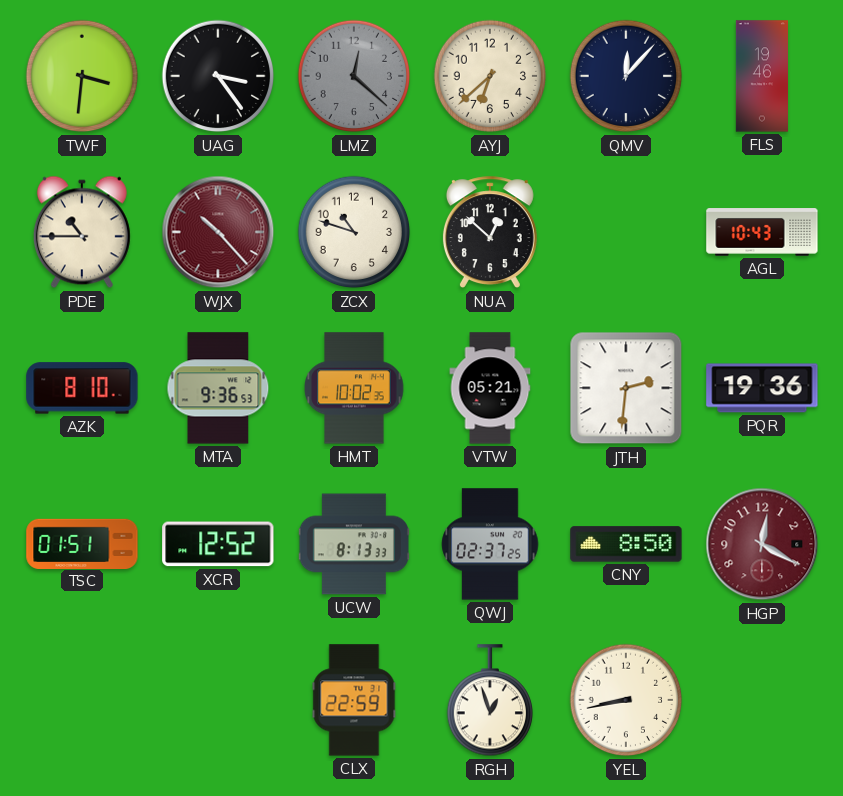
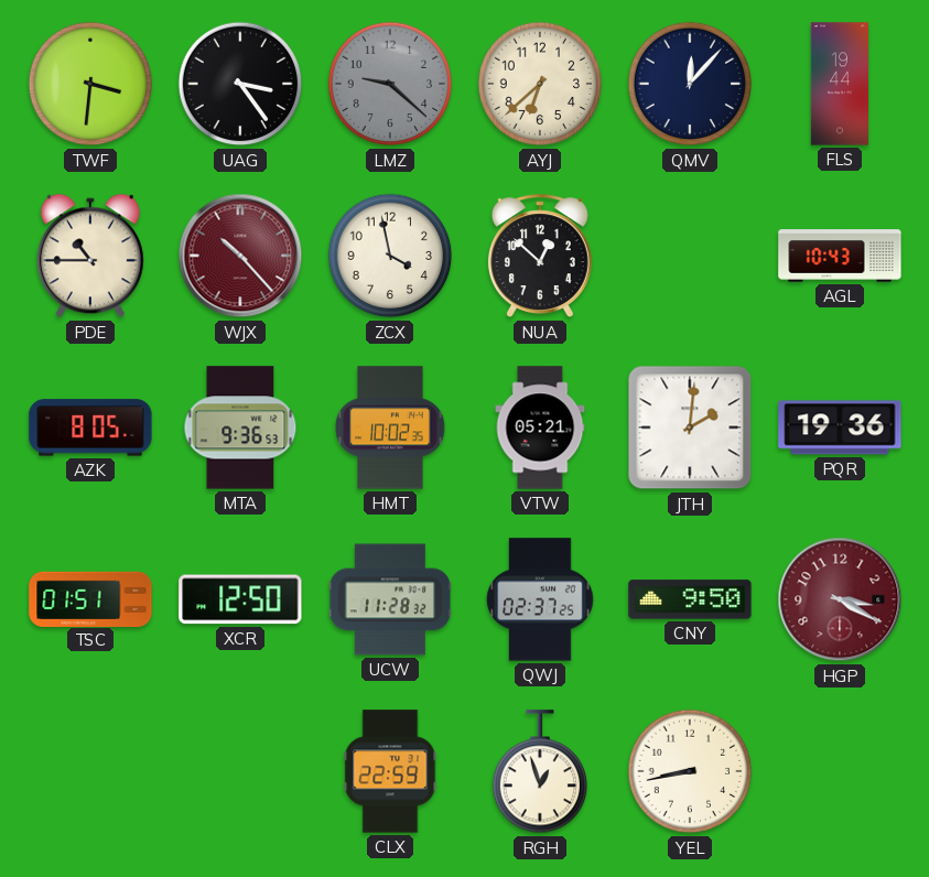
LMZ: 12:22 -> 9:22 (390, 84)
FLS: 19:46 -> 19:44 (840, 84)
ZCX: 10:48 -> 3:58 (390, 256)
AZK: 8:10 -> 8:05 (90, 427)
JTH: 2:31 -> 2:01 (690, 427)
XCR: 12:52 -> 12:50 (240, 599)
UCW: 8:13 -> 11:28 (389, 599)
CNY: 8:50 -> 9:50 (690, 599)
HGP: 12:20 -> 3:20 (840, 599)
